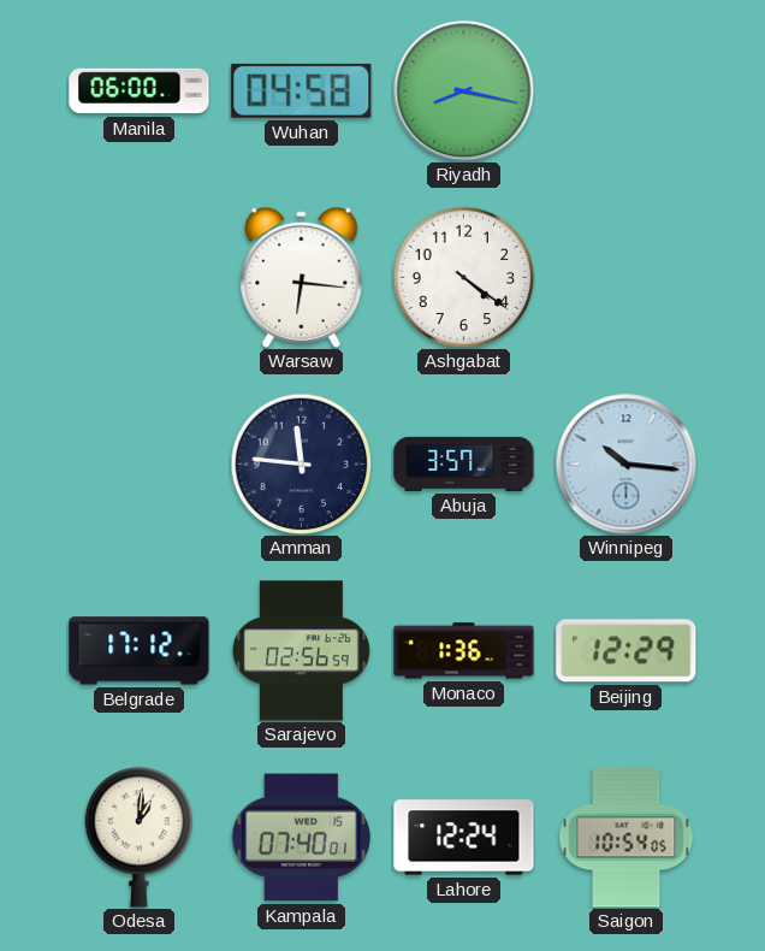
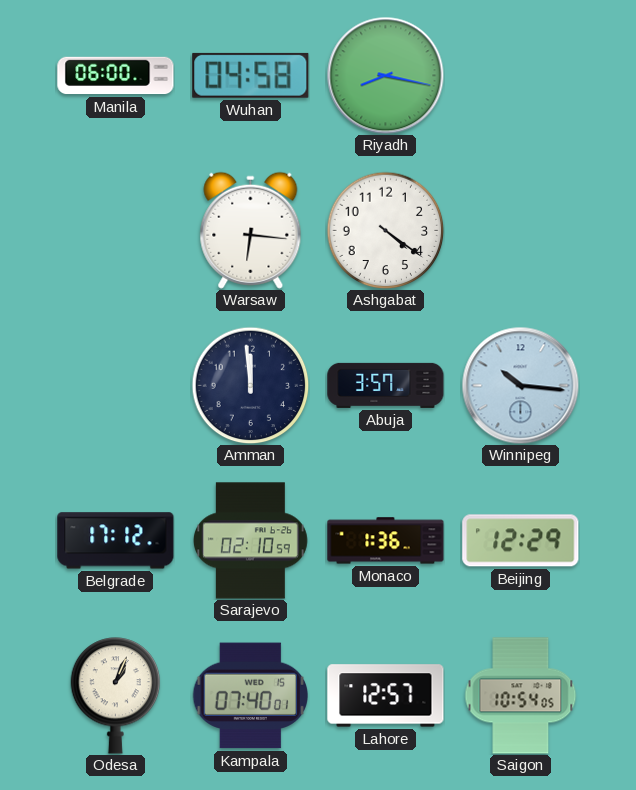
Amman: 11:46 -> 11:59 (250, 385)
Sarajevo: 02:56 -> 02:10 (251, 541)
Odesa: 1:01 -> 1:04 (116, 696)
Lahore: 12:24 -> 12:57 (386, 696)
